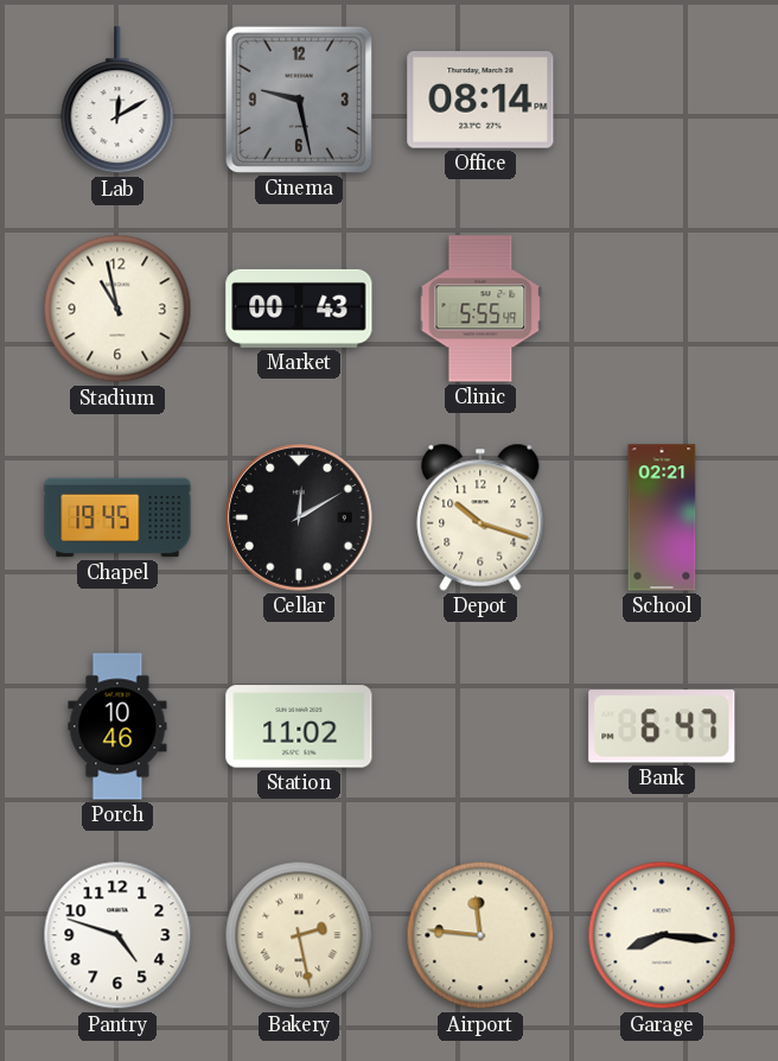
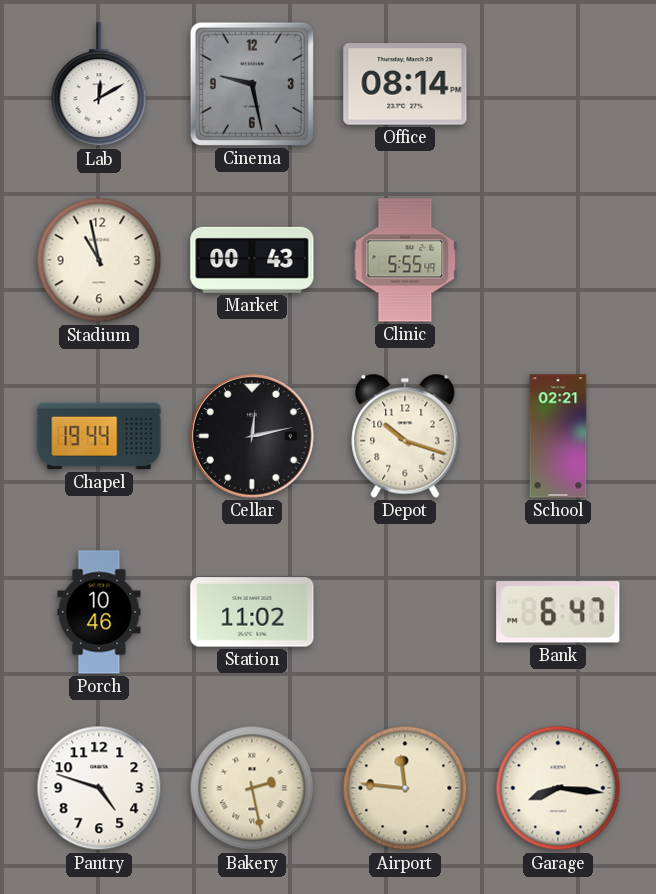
Chapel: 19:45 -> 19:44 (99, 436)
Cellar: 12:10 -> 12:13 (253, 437)
